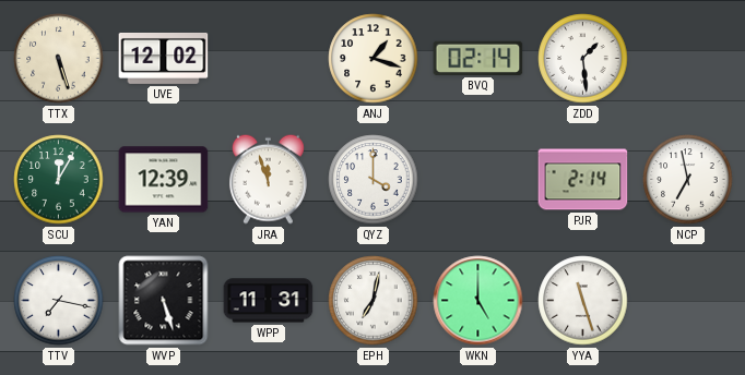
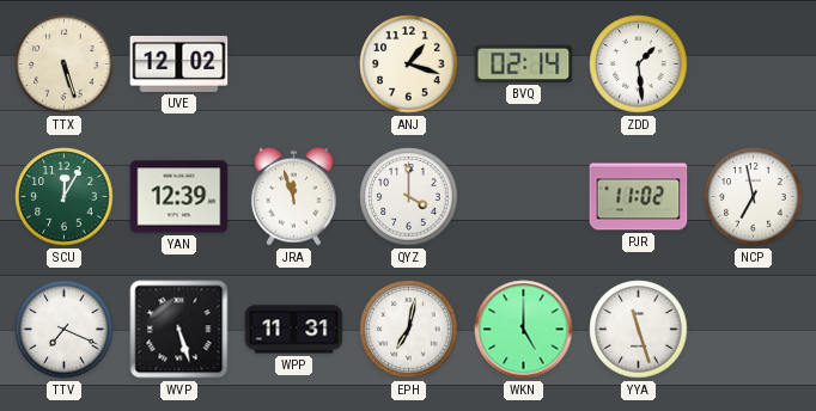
PJR: 2:14 -> 11:02 (639, 197)
TTV: 7:17 -> 7:19 (65, 330)
